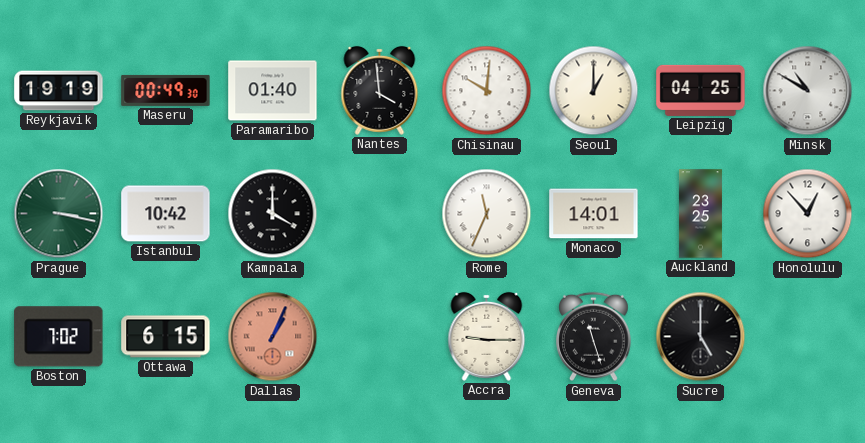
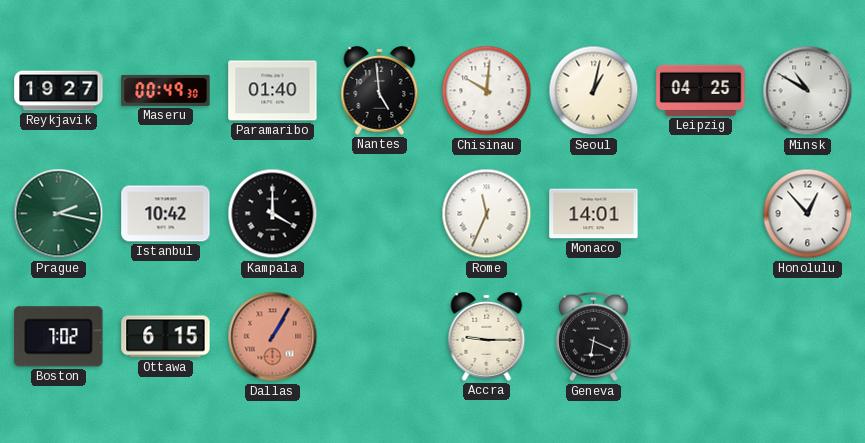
Reykjavik: 19:19 -> 19:27 (59, 91)
Nantes: 3:59 -> 4:59 (380, 90)
Seoul: 1:00 -> 1:02 (594, 91)
Prague: 3:17 -> 2:17 (59, 214)
Auckland: 23:25 -> none (700, 214)
Dallas: 1:04 -> 1:05 (273, 337)
Geneva: 11:27 -> 6:19 (594, 337)
Sucre: 5:00 -> none (701, 337)
